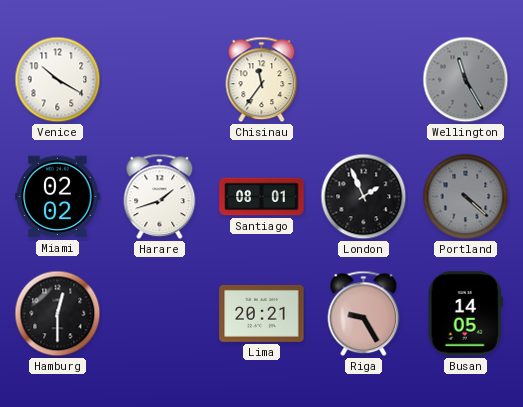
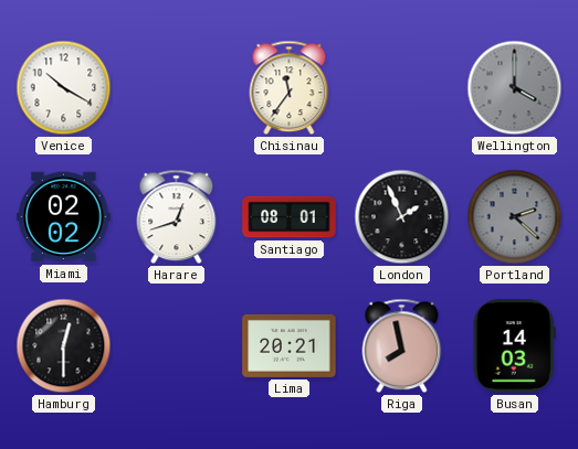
Wellington: 11:25 -> 4:00 (515, 88)
Harare: 1:42 -> 12:42 (177, 217)
Portland: 4:22 -> 2:22 (515, 217)
Riga: 9:25 -> 7:58 (402, 346)
Busan: 14:05 -> 14:03 (514, 346)
